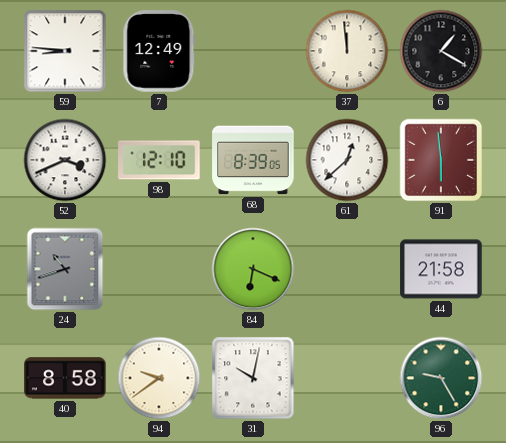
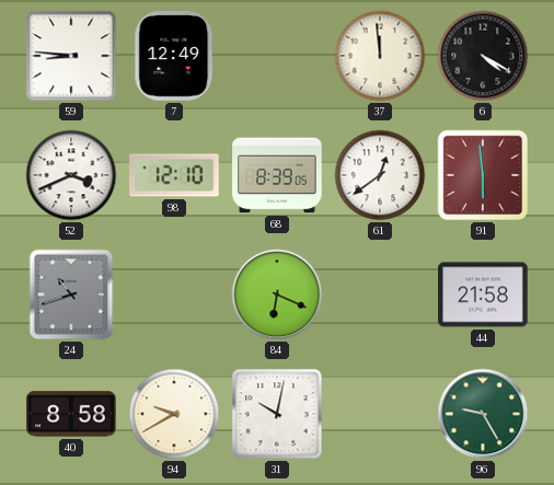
6: 1:20 -> 4:20 (483, 56)
61: 12:38 -> 12:39 (380, 175)
94: 9:39 -> 9:40 (174, 414)
